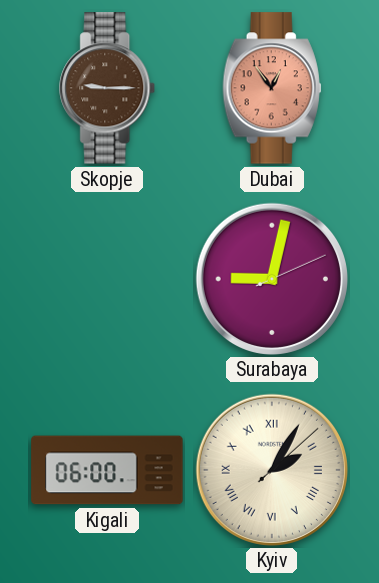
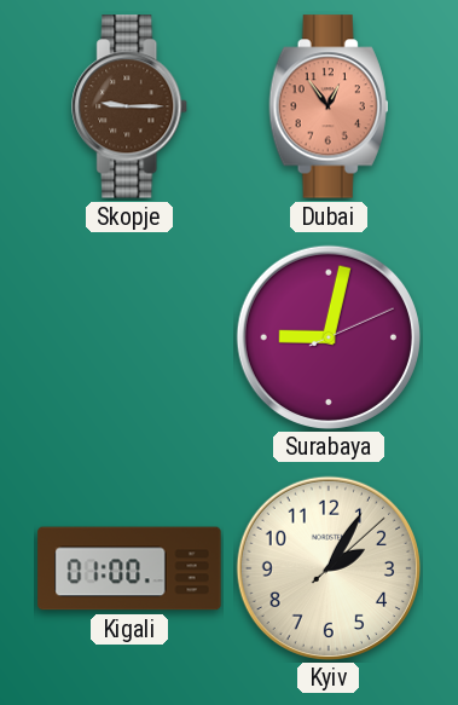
Kigali: 06:00 -> 01:00 (129, 568)
Kyiv numerals: Roman -> Arabic (327, 567)
